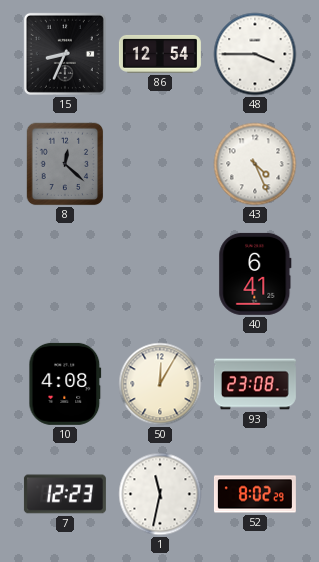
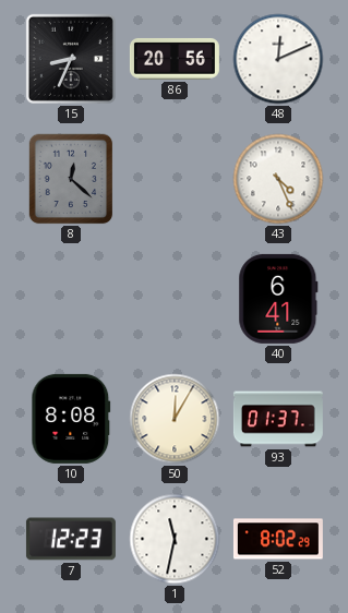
86: 12:54 -> 20:56 (175, 59)
48: 3:45 -> 12:11 (278, 59)
10: 4:08 -> 8:08 (71, 419)
93: 23:08 -> 01:37 (278, 419)
